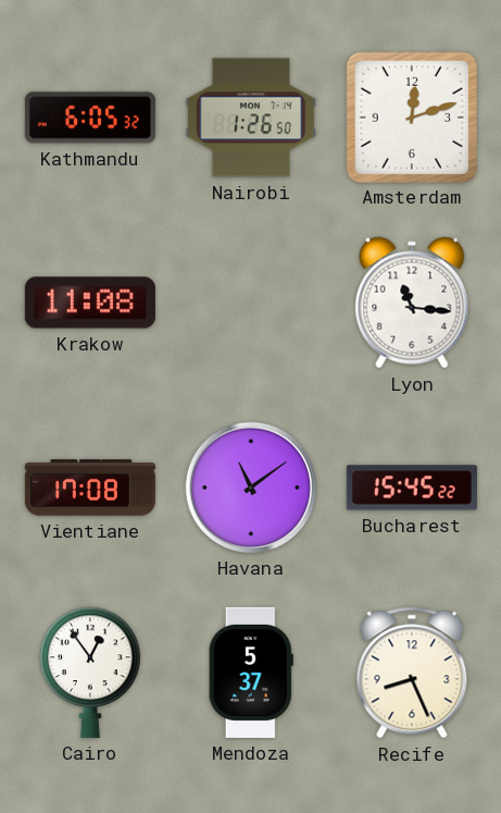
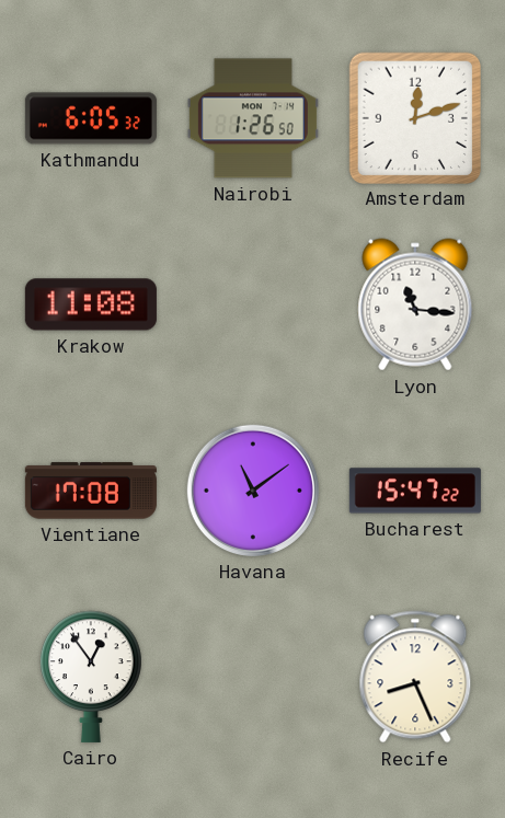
Bucharest: 15:45 -> 15:47 (415, 491)
Mendoza: 5:37 -> none (251, 673)
